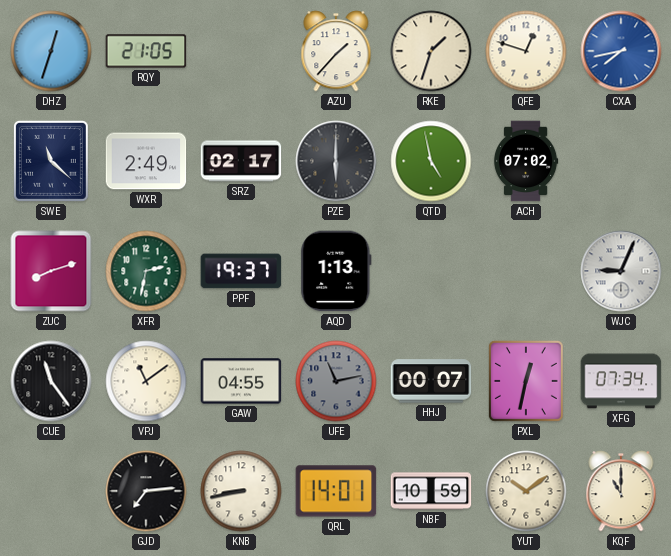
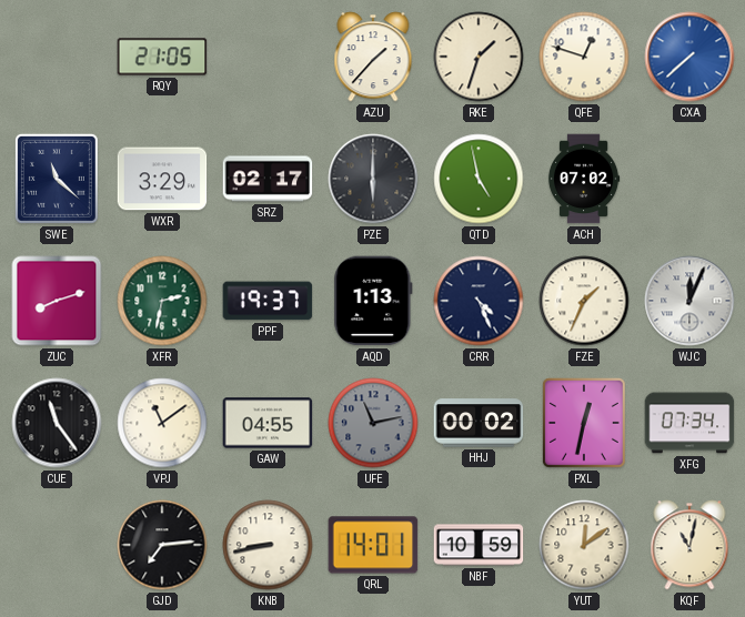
DHZ: 12:33 -> none (51, 51)
CXA: 7:43 -> 7:38 (689, 57)
WXR: 2:49 -> 3:29 (162, 179)
CRR: none -> 4:26 (479, 301)
FZE: none -> 1:34 (584, 301)
WJC: 9:04 -> 12:04 (689, 301)
HHJ: 00:07 -> 00:02 (479, 423)
YUT: 10:09 -> 12:09 (584, 545)
KQF: 11:00 -> 11:02 (689, 545)
